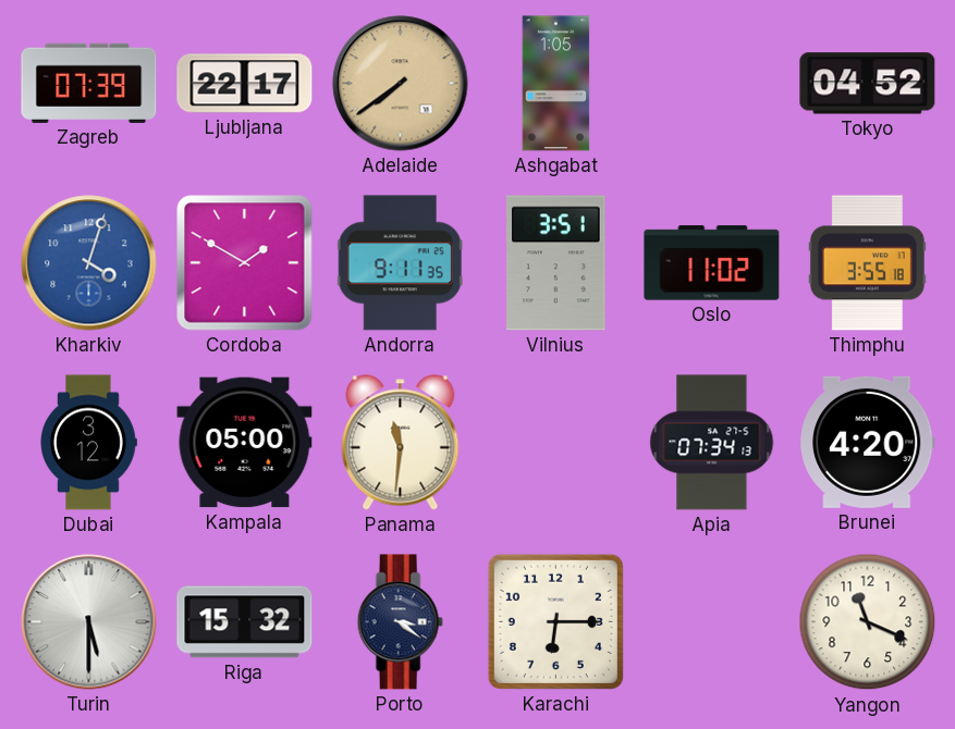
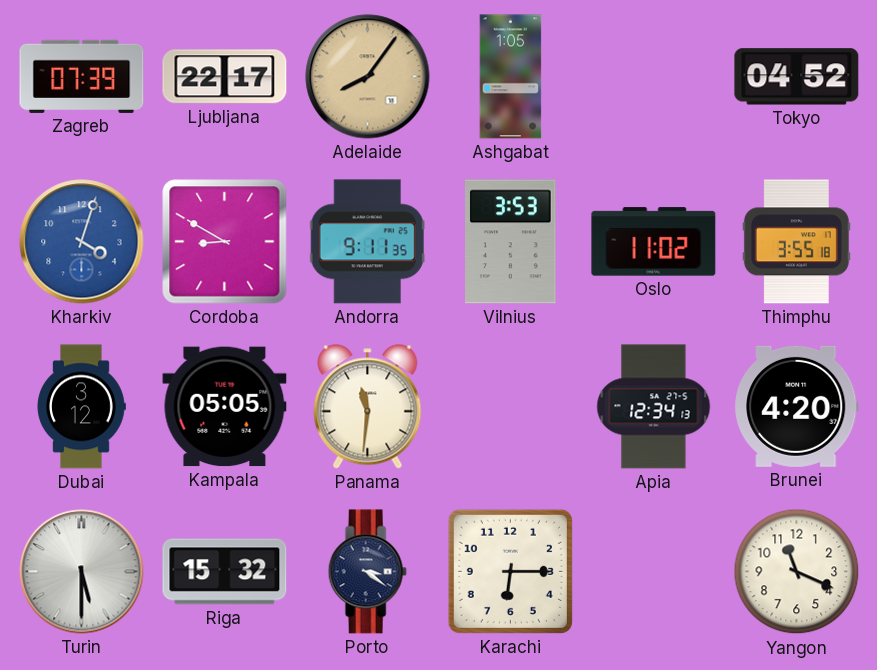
Adelaide: 7:39 -> 8:06 (368, 77)
Cordoba: 1:50 -> 8:50 (225, 242)
Vilnius: 3:51 -> 3:53 (511, 242)
Kampala: 05:00 -> 05:05 (225, 407)
Apia: 07:34 -> 12:34 (654, 407)
